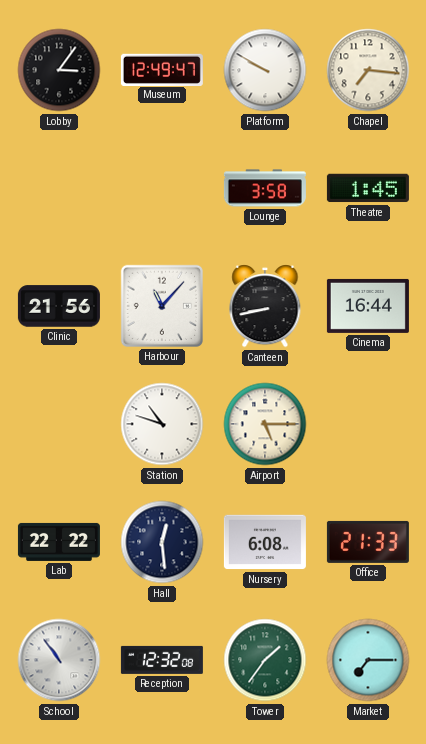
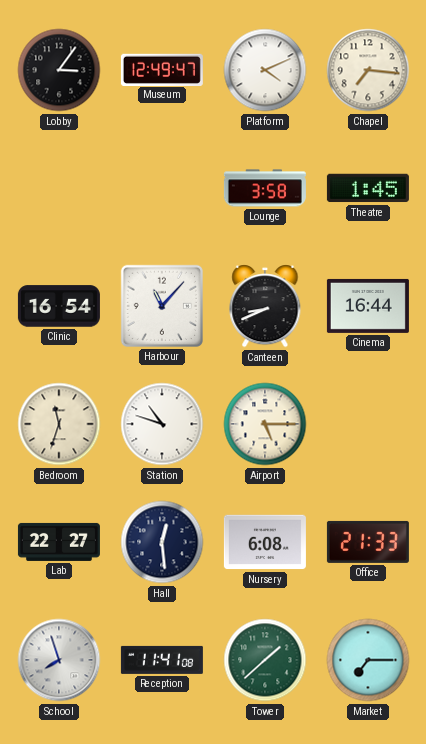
Platform: 9:50 -> 4:11 (265, 70)
Clinic: 21:56 -> 16:54 (59, 306)
Canteen: 8:43 -> 8:41 (265, 307)
Bedroom: none -> 11:33 (59, 424)
Lab: 22:22 -> 22:27 (59, 542)
School: 10:54 -> 7:57 (59, 660)
Reception: 12:32 -> 11:41 (162, 660)
Tower: 1:36 -> 1:38 (265, 660)
